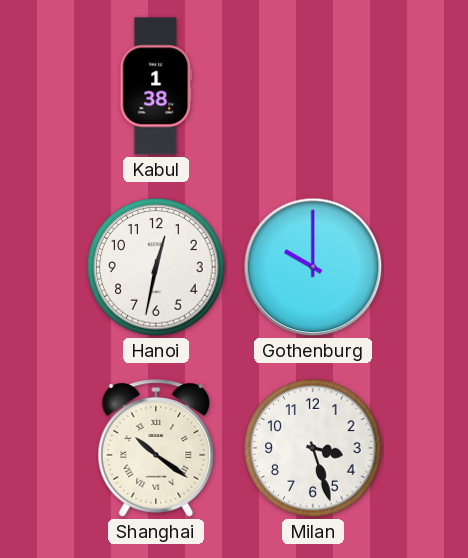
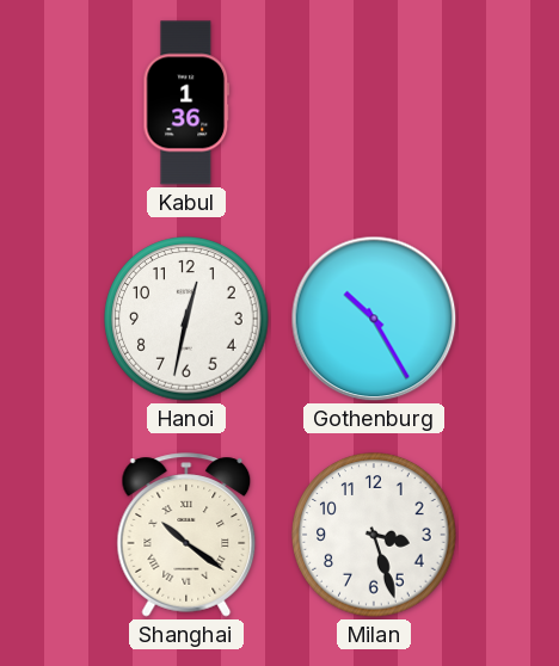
Kabul: 1:38 -> 1:36 (186, 103)
Gothenburg: 10:00 -> 10:25 (374, 319)
